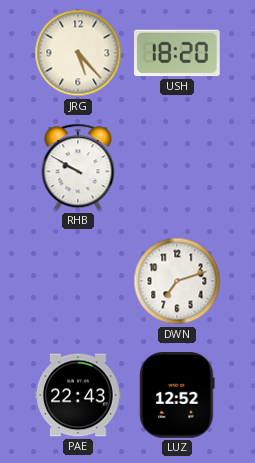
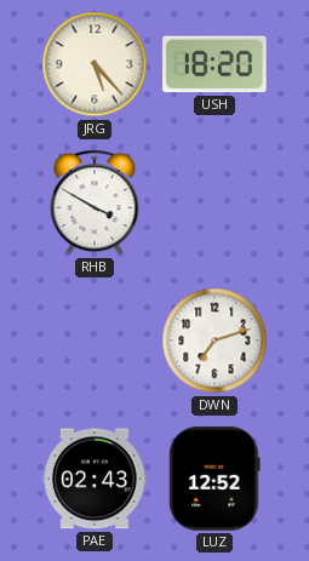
RHB: 9:50 -> 3:50 (95, 202)
PAE: 22:43 -> 02:43 (95, 479)
